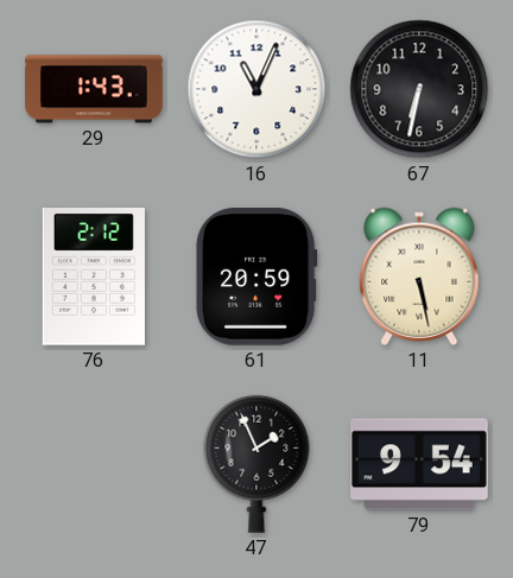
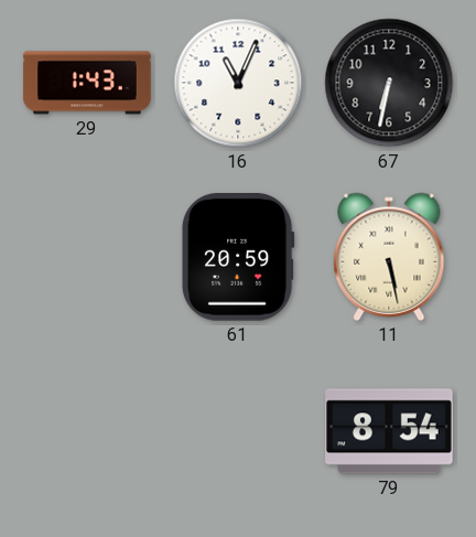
76: 2:12 -> none (94, 278)
47: 1:56 -> none (256, 464)
79: 9:54 -> 8:54 (389, 431)
